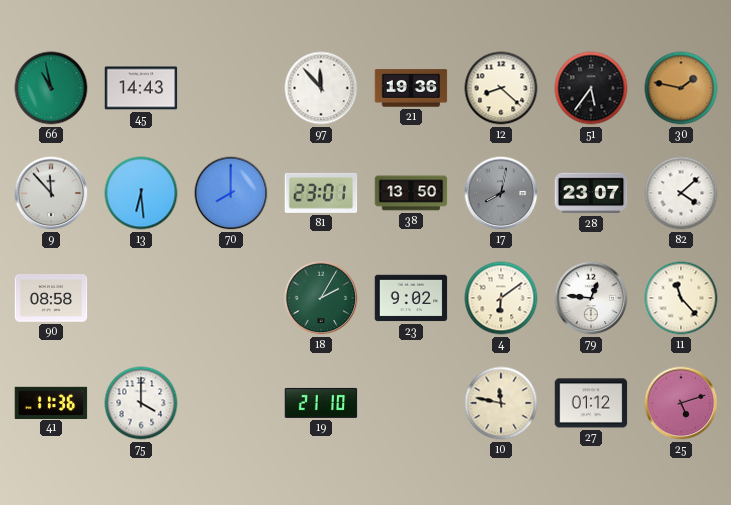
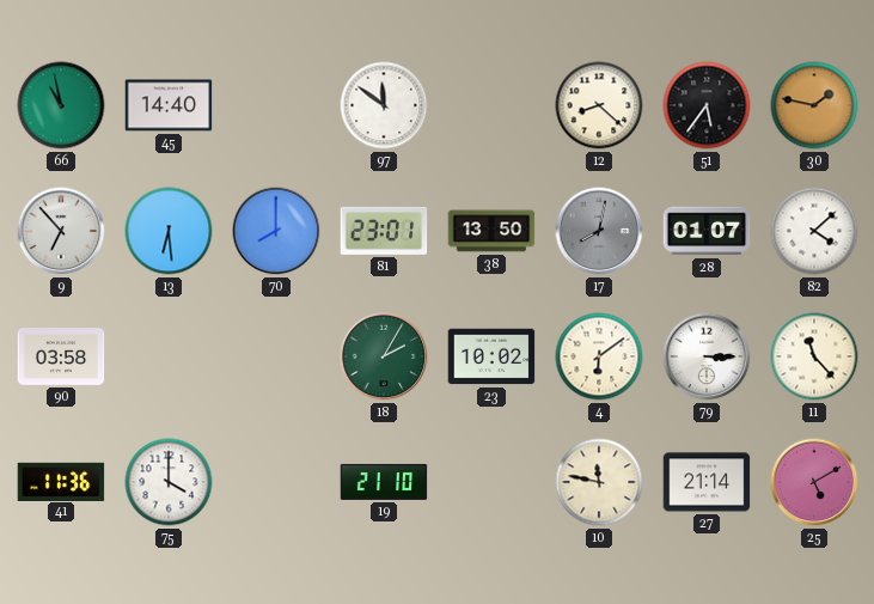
45: 14:43 -> 14:40 (169, 105)
97: 11:53 -> 11:51 (384, 105)
21: 19:36 -> none (411, 88)
9: 11:53 -> 6:53 (61, 231)
28: 23:07 -> 01:07 (707, 231)
90: 08:58 -> 03:58 (61, 356)
23: 9:02 -> 10:02 (491, 356)
79: 12:46 -> 3:15 (707, 356)
27: 01:12 -> 21:14 (707, 482)
25: 5:12 -> 5:10 (814, 482)
